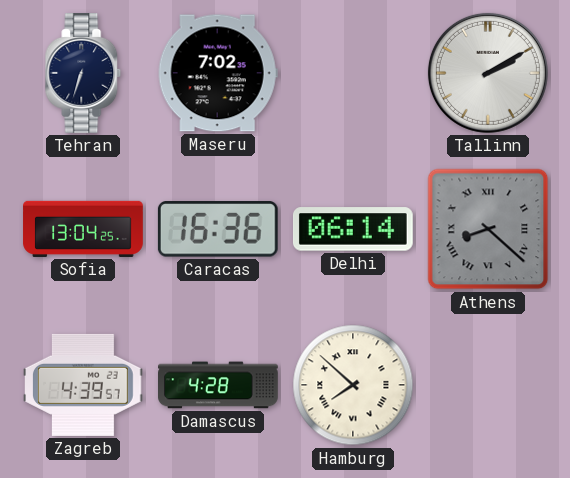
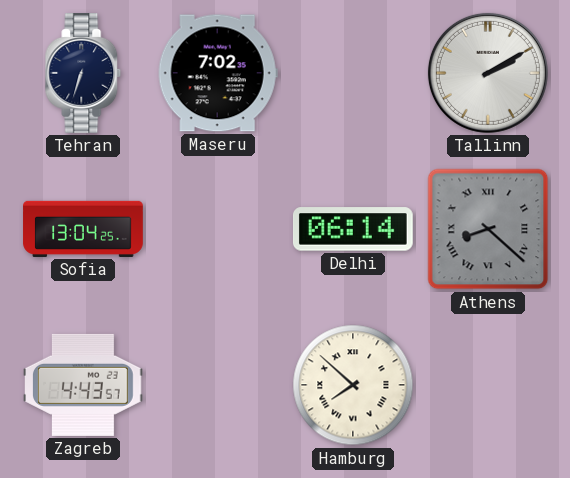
Caracas: 16:36 -> none (218, 229)
Zagreb: 4:39 -> 4:43 (84, 385)
Damascus: 4:28 -> none (219, 385)
